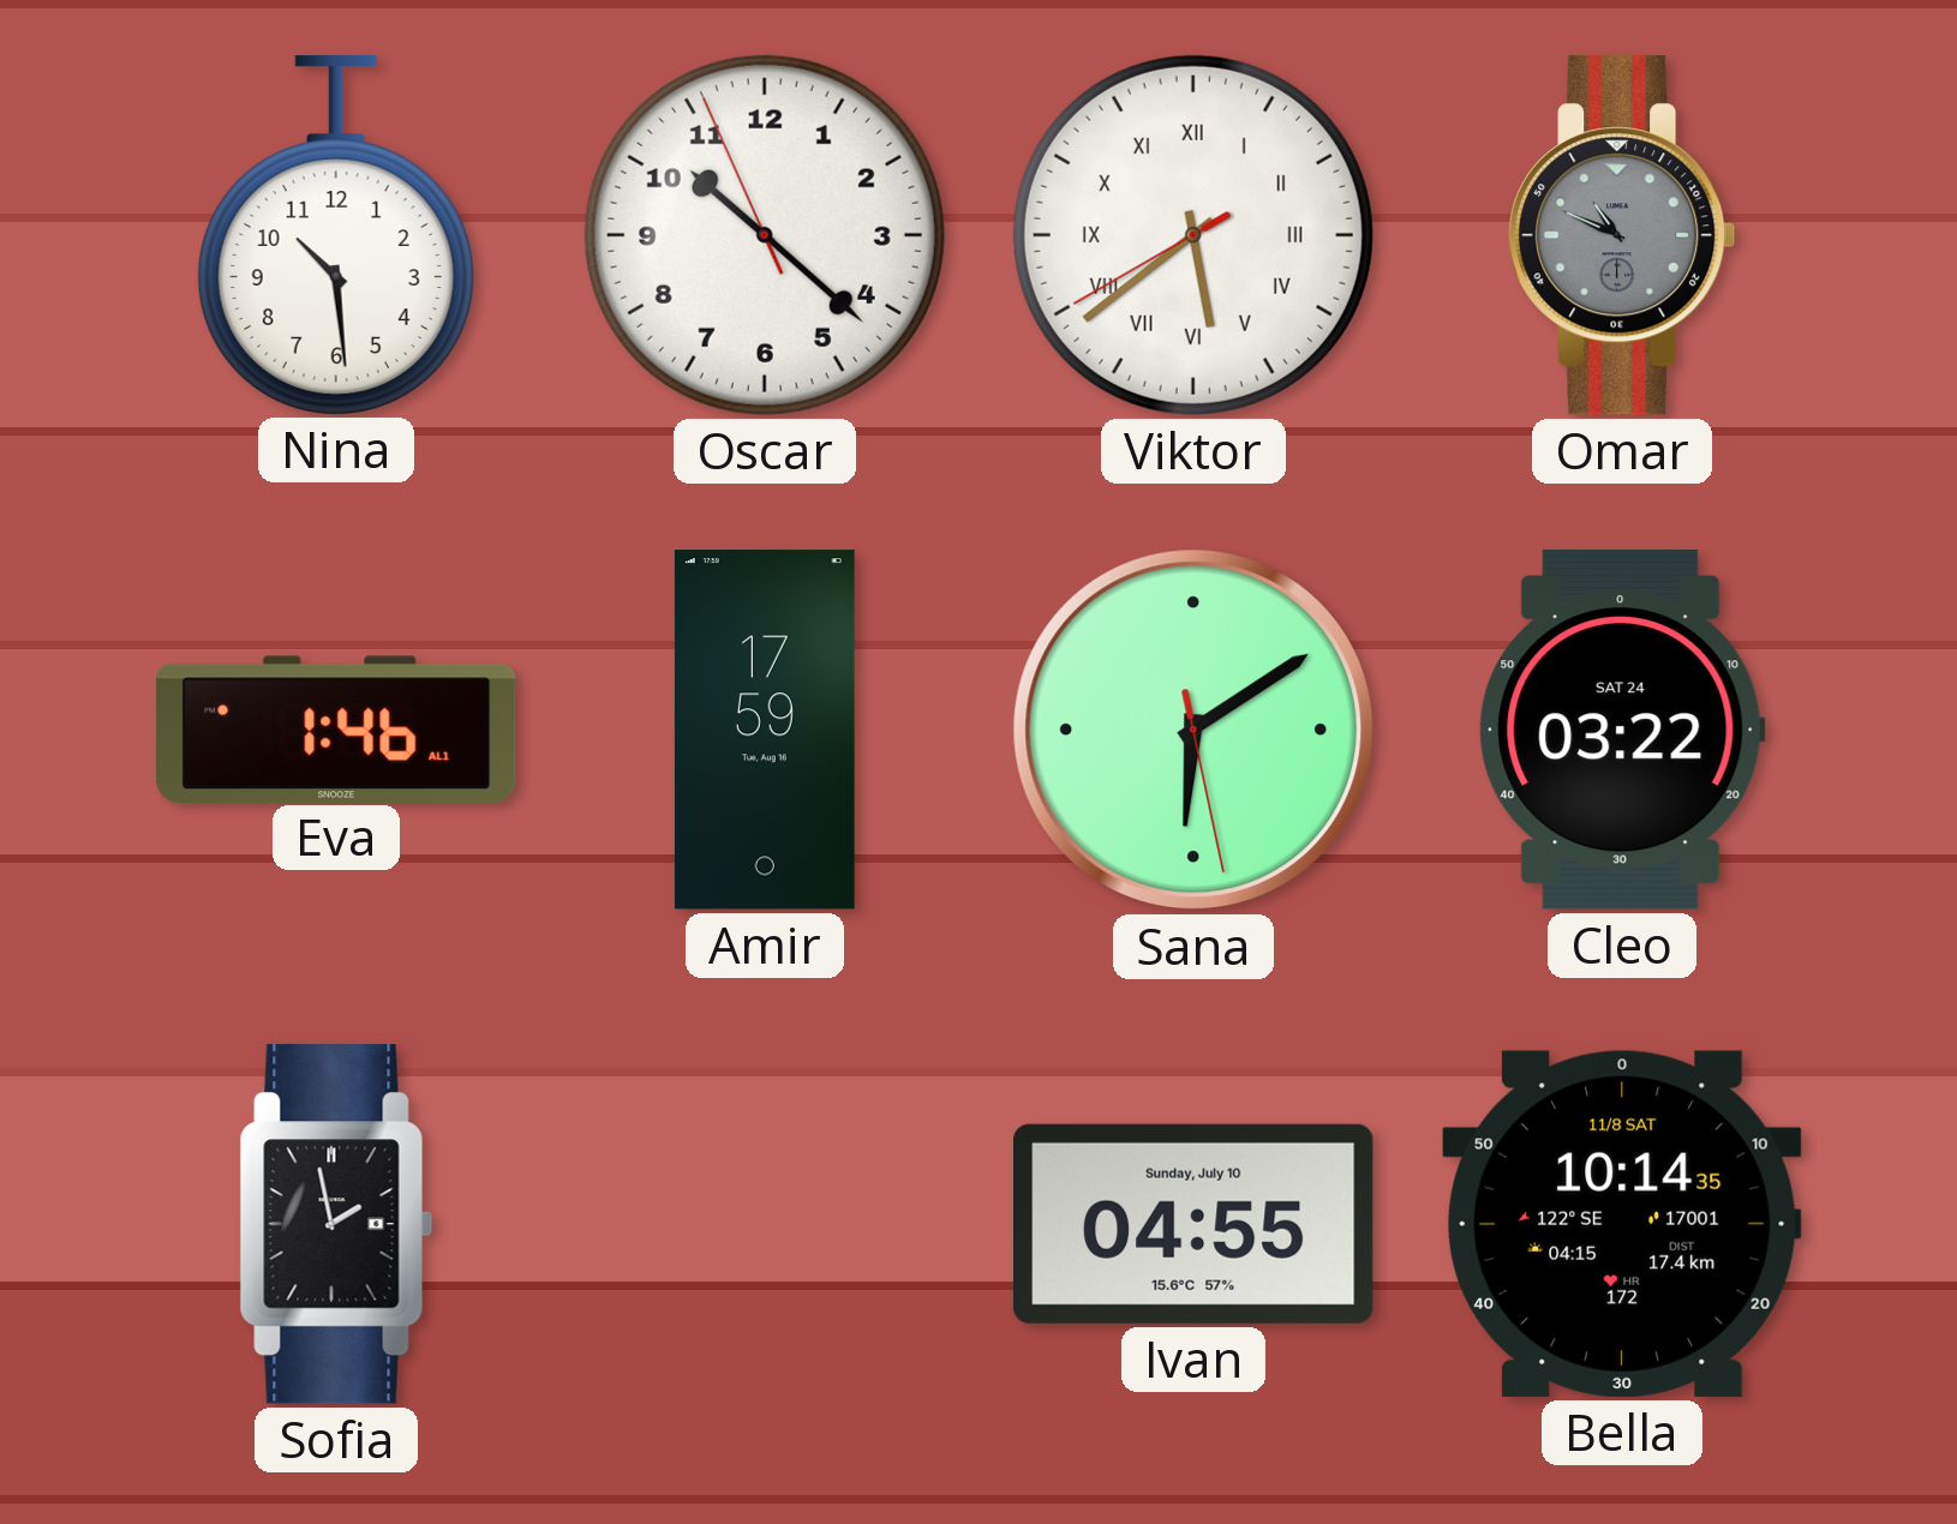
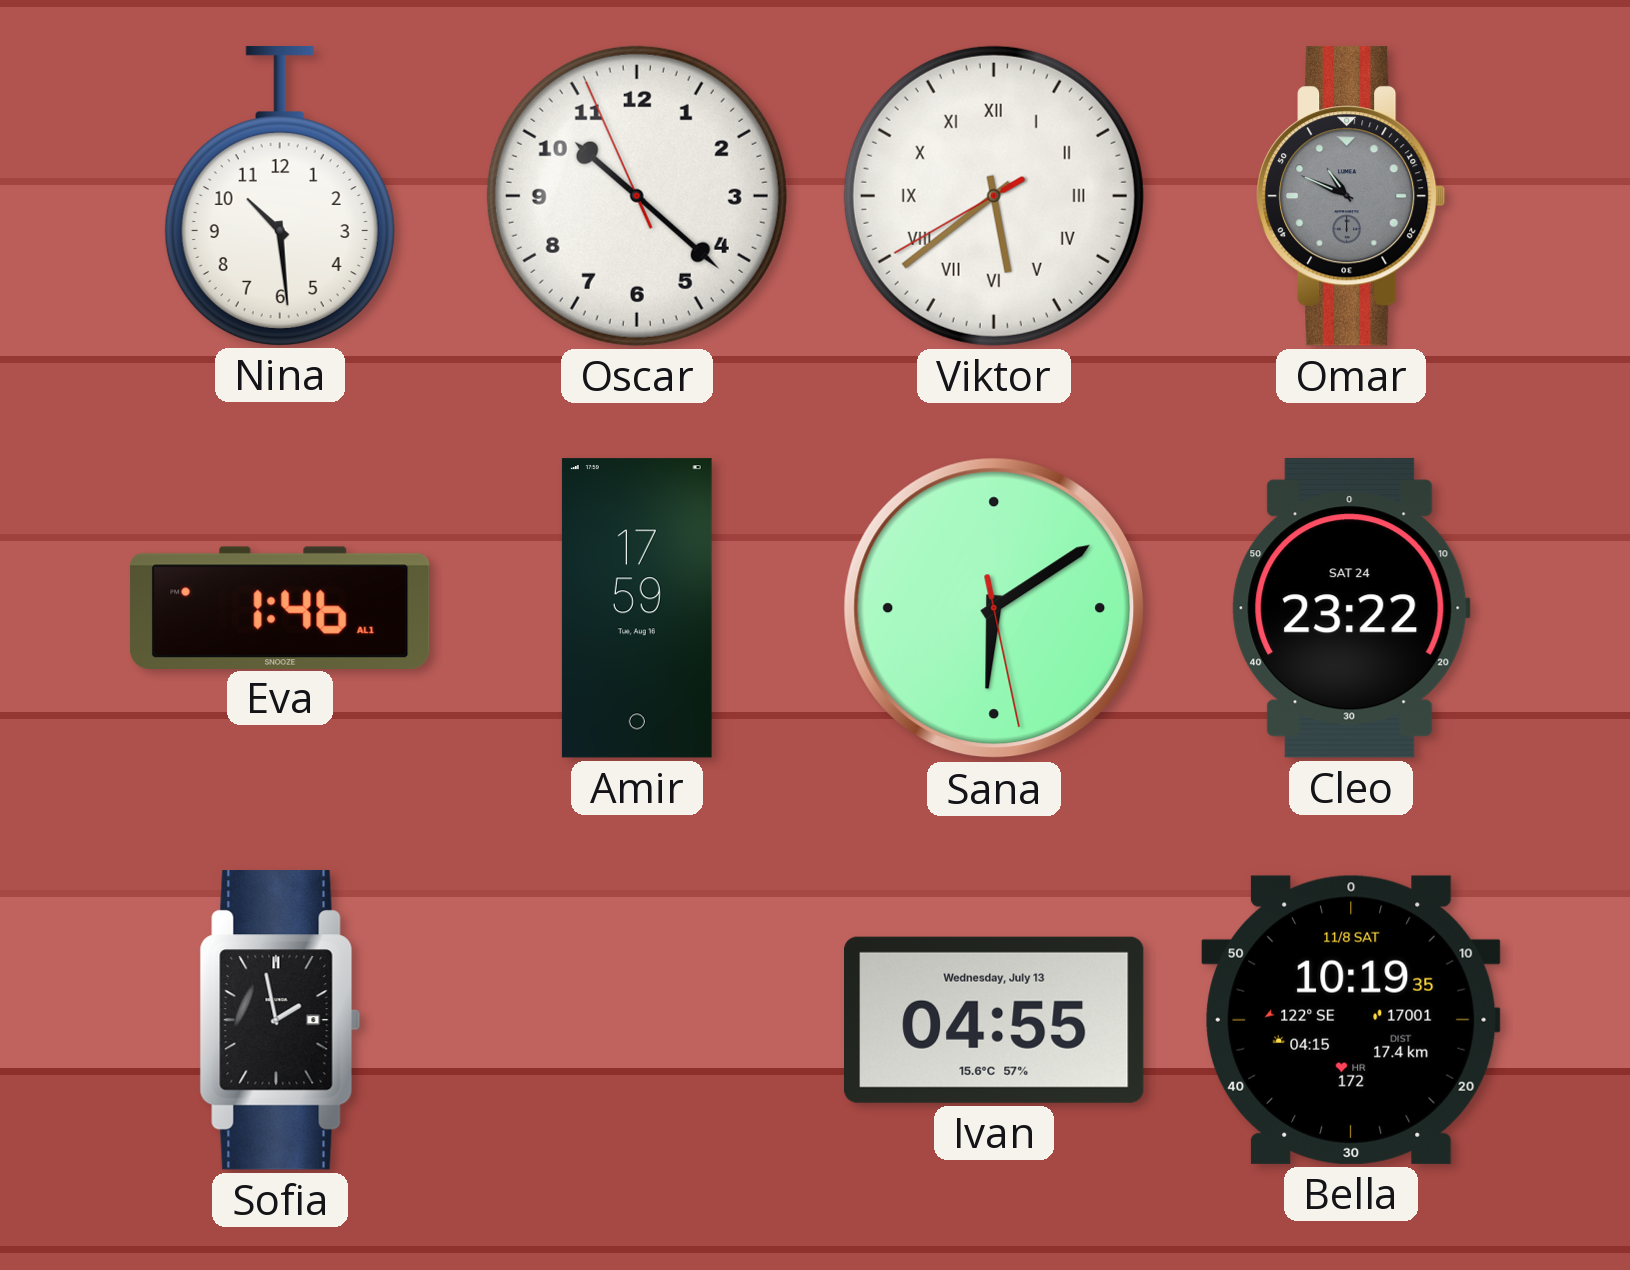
Cleo: 03:22 -> 23:22 (1351, 608)
Ivan date: Sunday, July 10 -> Wednesday, July 13 (995, 1020)
Bella: 10:14 -> 10:19 (1352, 1020)
